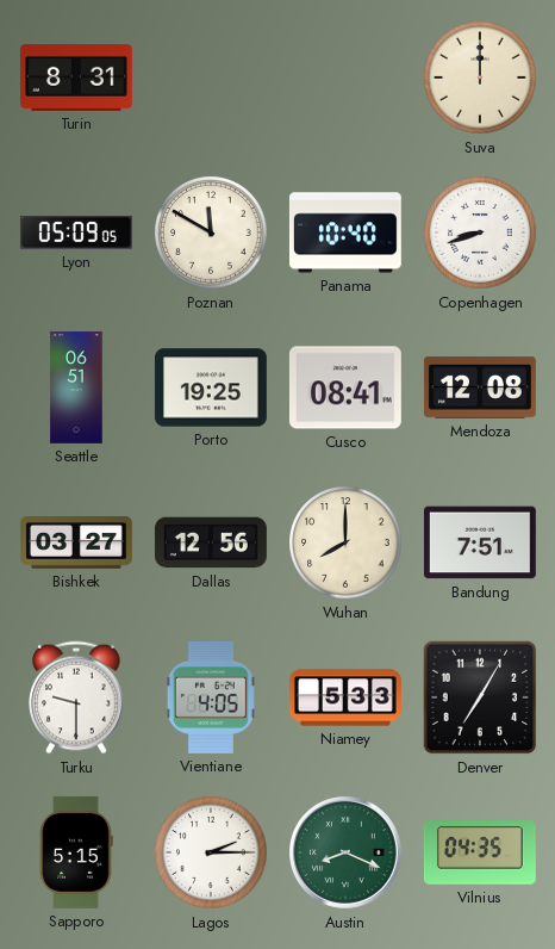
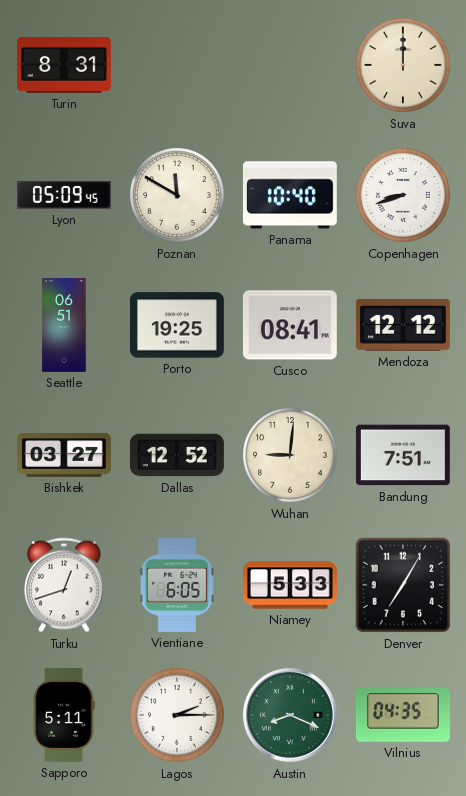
Lyon: 05:09:05 -> 05:09:45 (64, 196)
Mendoza: 12:08 -> 12:12 (403, 325)
Dallas: 12:56 -> 12:52 (177, 455)
Wuhan: 8:00 -> 9:01 (290, 455)
Turku: 9:30 -> 12:42 (64, 585)
Vientiane: 4:05 -> 6:05 (177, 585)
Sapporo: 5:15 -> 5:11 (64, 715)
